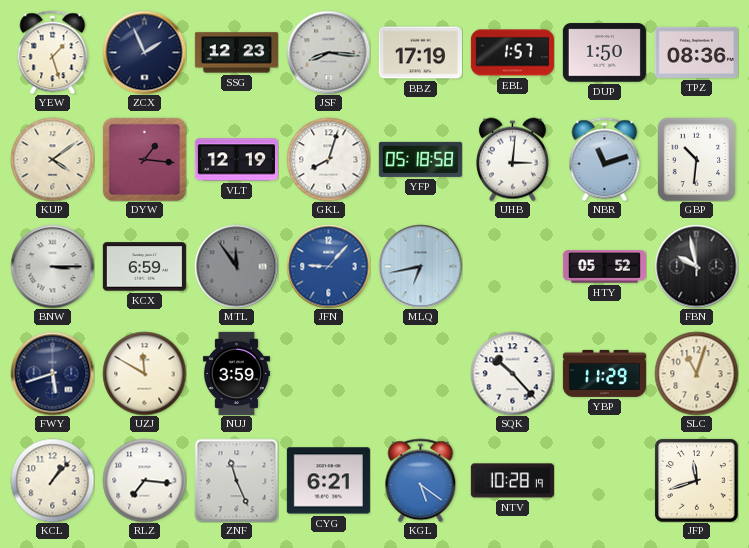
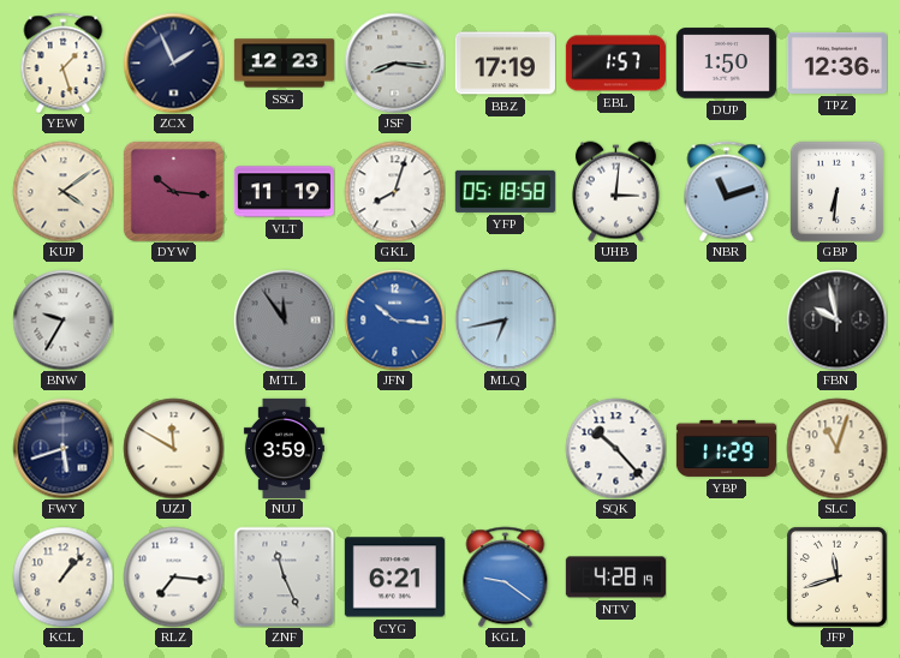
TPZ: 08:36 -> 12:36 (836, 62)
DYW: 1:16 -> 10:16 (173, 191)
VLT: 12:19 -> 11:19 (284, 192)
GBP: 10:31 -> 6:31 (838, 191)
BNW: 3:15 -> 9:35 (62, 319)
KCX: 6:59 -> none (144, 267)
JFN: 9:07 -> 10:16 (394, 319)
HTY: 05:52 -> none (604, 267)
KGL: 5:21 -> 9:21 (506, 576)
NTV: 10:28 -> 4:28 (615, 578)
